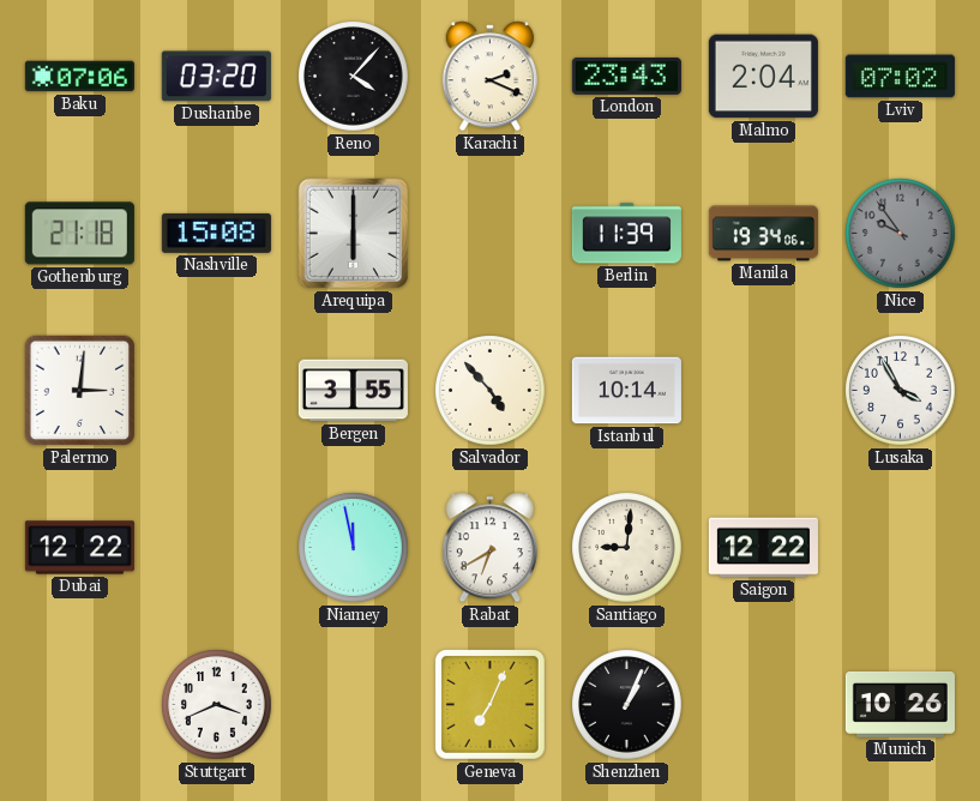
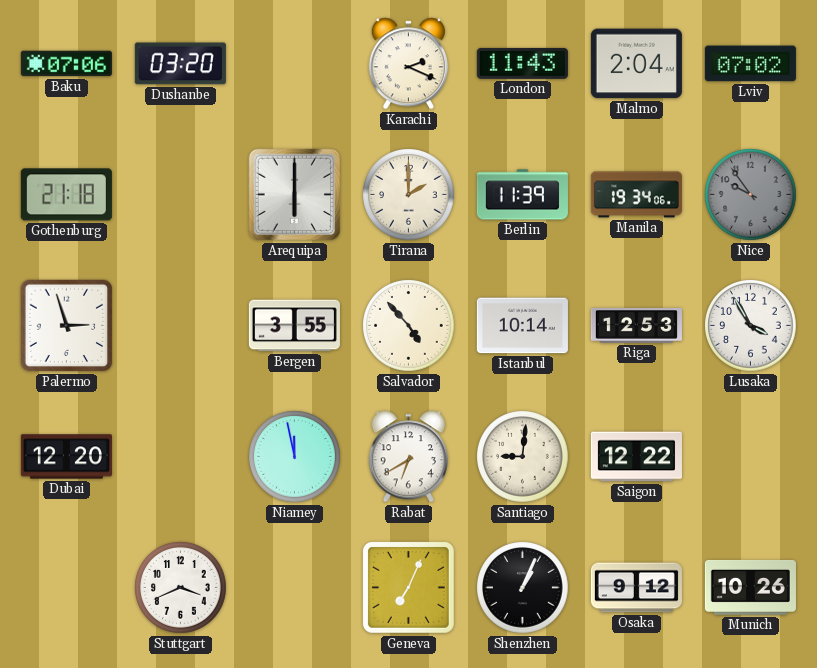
Reno: 4:07 -> none (354, 77)
London: 23:43 -> 11:43 (522, 63)
Nashville: 15:08 -> none (216, 233)
Tirana: none -> 2:00 (409, 195)
Palermo: 3:01 -> 2:57 (67, 326)
Riga: none -> 12:53 (636, 326)
Dubai: 12:22 -> 12:20 (66, 457)
Osaka: none -> 9:12 (636, 588)
